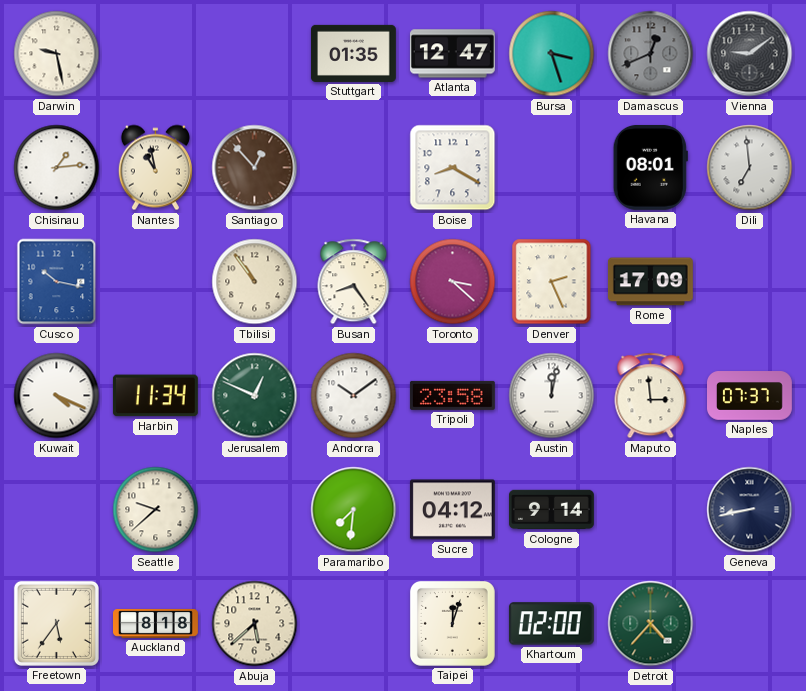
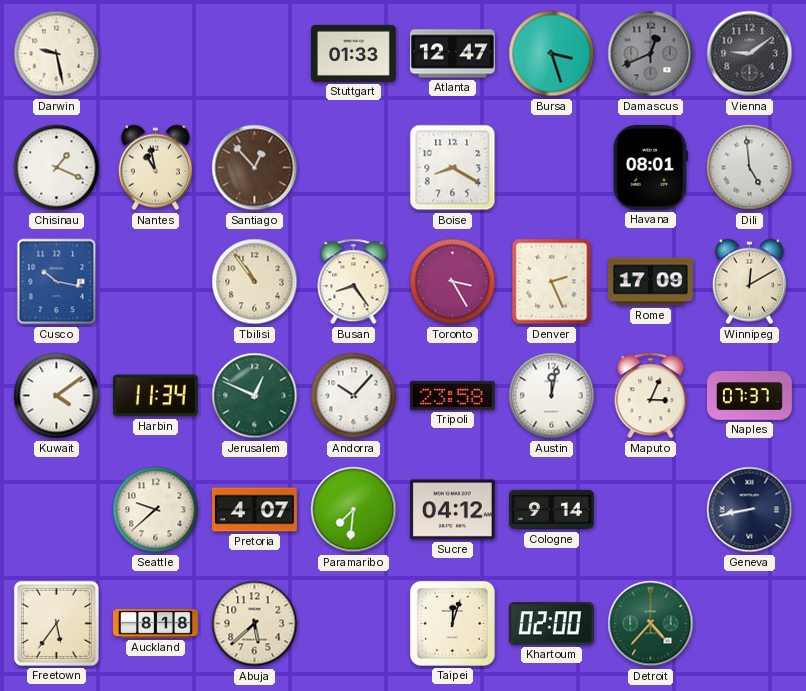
Stuttgart: 01:35 -> 01:33 (353, 53)
Chisinau: 1:14 -> 1:19 (57, 168)
Dili: 6:59 -> 4:59 (750, 168)
Toronto: 3:22 -> 3:25 (453, 282)
Winnipeg: none -> 12:10 (749, 282)
Kuwait: 4:19 -> 4:09 (57, 396)
Andorra: 10:09 -> 10:07 (354, 396)
Maputo: 2:59 -> 3:04 (651, 396)
Pretoria: none -> 4:07 (254, 510)
